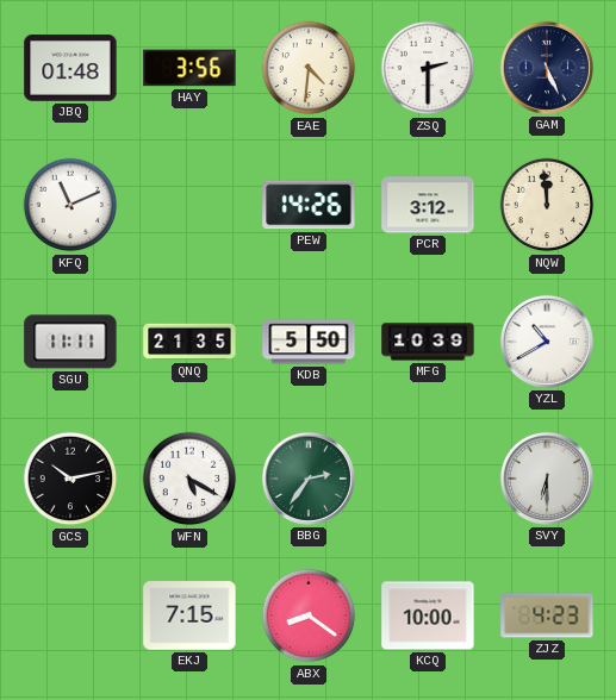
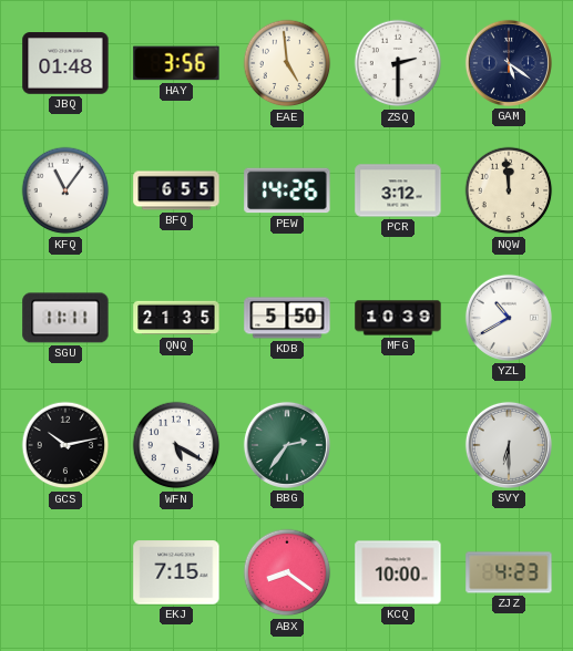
EAE: 4:31 -> 4:59 (287, 63)
GAM: 5:26 -> 5:21 (509, 63)
KFQ: 11:11 -> 11:06 (65, 190)
BFQ: none -> 6:55 (176, 190)
